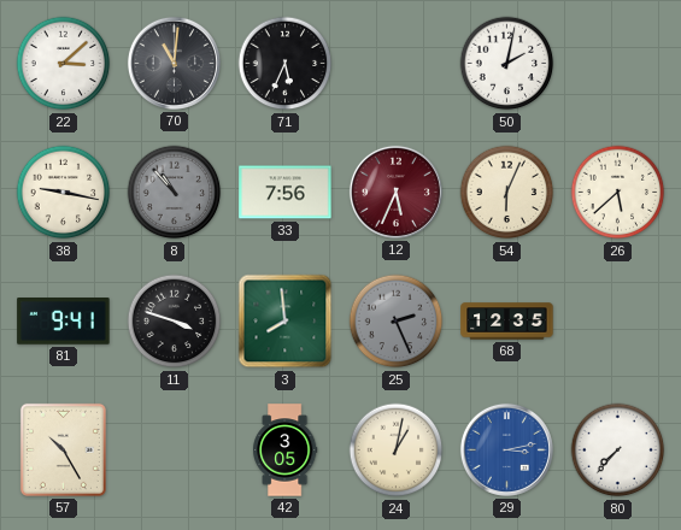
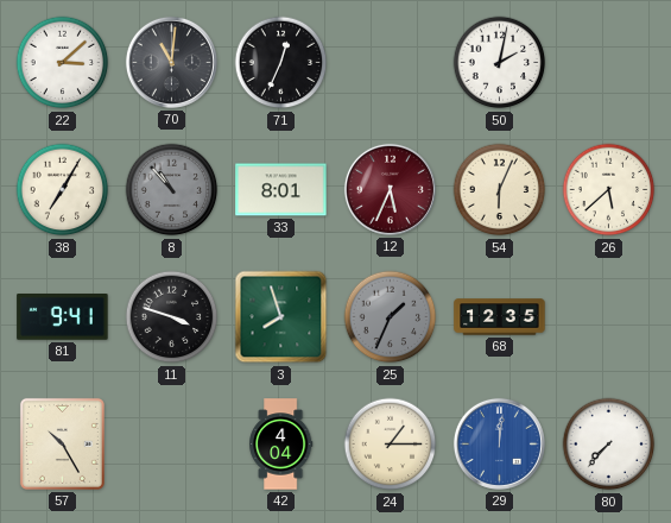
71: 5:34 -> 12:34 (281, 63)
38: 9:17 -> 7:05 (63, 190)
33: 7:56 -> 8:01 (281, 190)
3: 7:59 -> 7:57 (281, 317)
25: 2:26 -> 1:34 (391, 317)
42: 3:05 -> 4:04 (281, 445)
24: 1:02 -> 1:15 (391, 445)
29: 3:13 -> 12:01 (499, 443)
